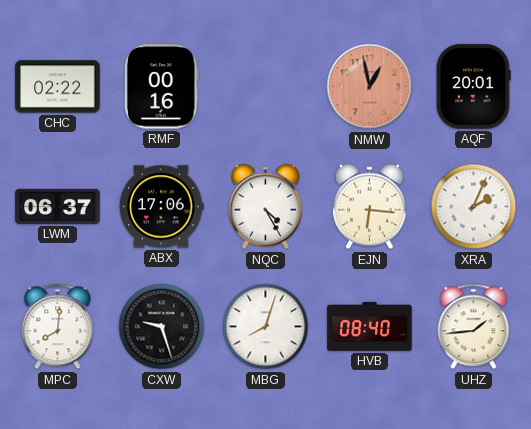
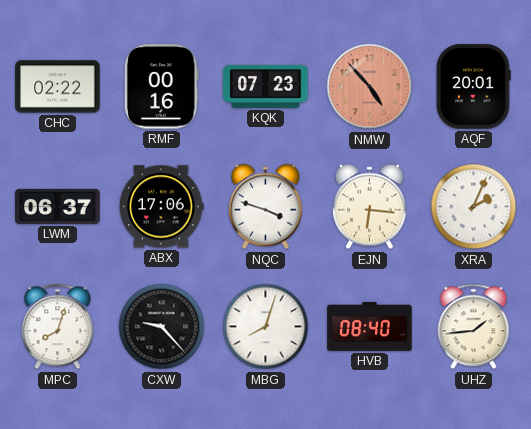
KQK: none -> 07:23 (266, 86)
NMW: 12:58 -> 4:53 (370, 87)
NQC: 4:25 -> 3:48 (266, 207)
MPC: 8:01 -> 8:03 (58, 327)
CXW: 9:27 -> 9:23 (162, 327)
